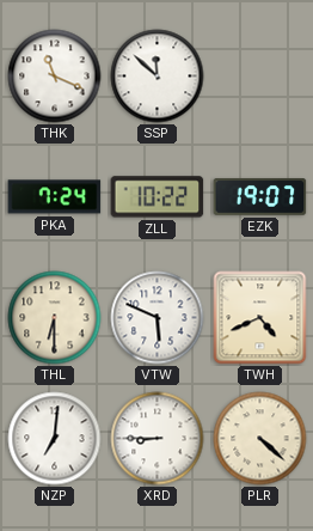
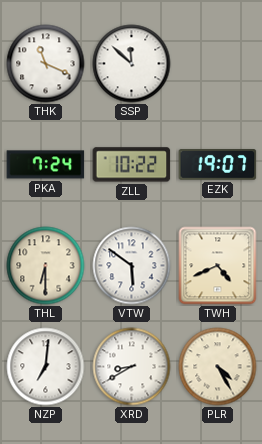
VTW: 5:49 -> 5:51 (132, 266)
XRD: 8:45 -> 8:40 (132, 367)
PLR: 4:22 -> 4:25 (218, 367)
